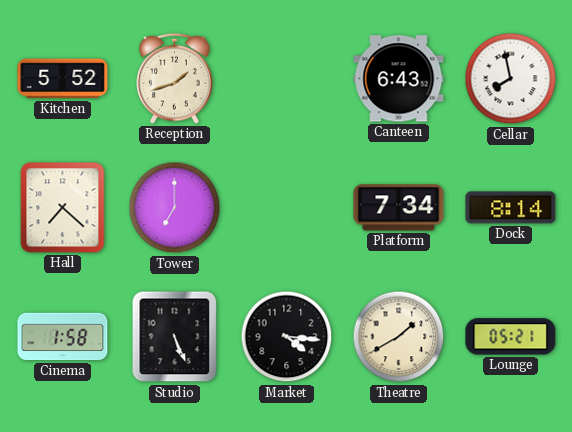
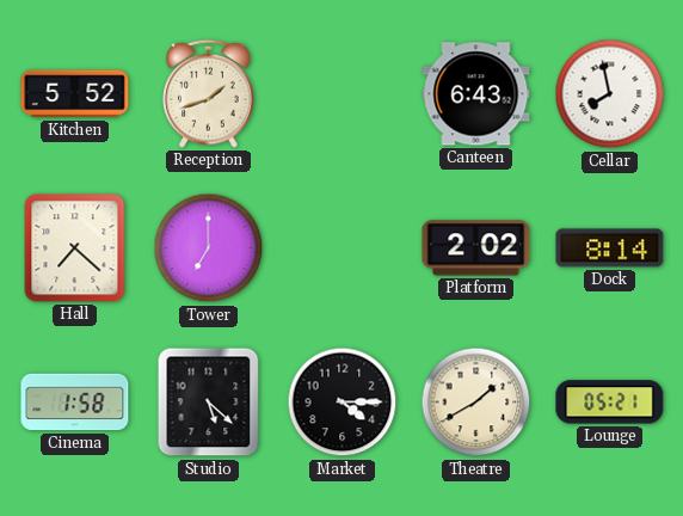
Platform: 7:34 -> 2:02 (476, 248)
Studio: 5:26 -> 5:22 (209, 403)
Market: 4:16 -> 4:15 (343, 403)
